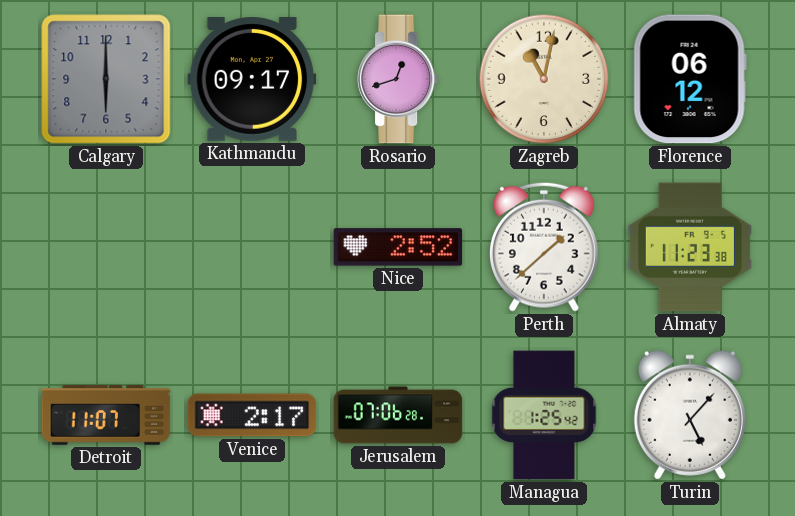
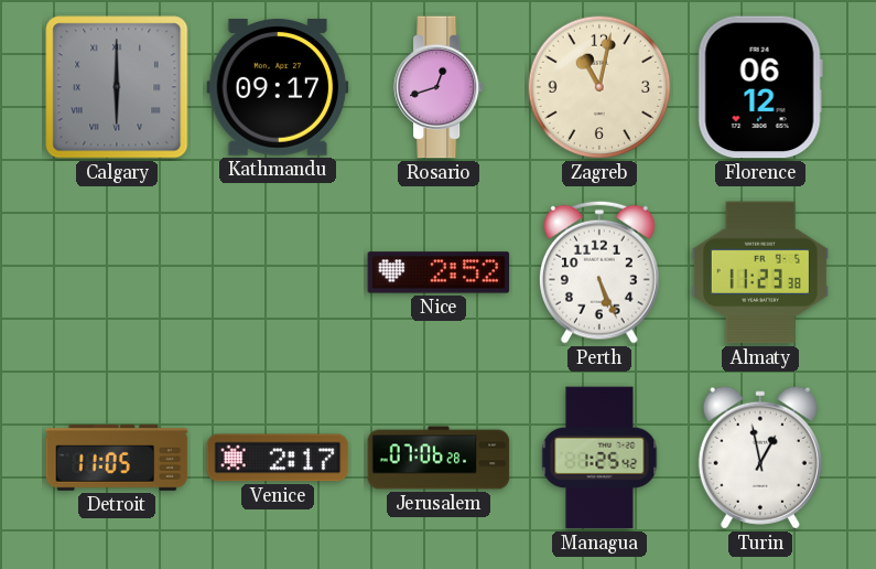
Calgary numerals: Arabic -> Roman (117, 87)
Perth: 1:38 -> 5:26 (599, 272)
Detroit: 11:07 -> 11:05 (117, 459)
Turin: 5:07 -> 12:58 (760, 458)
